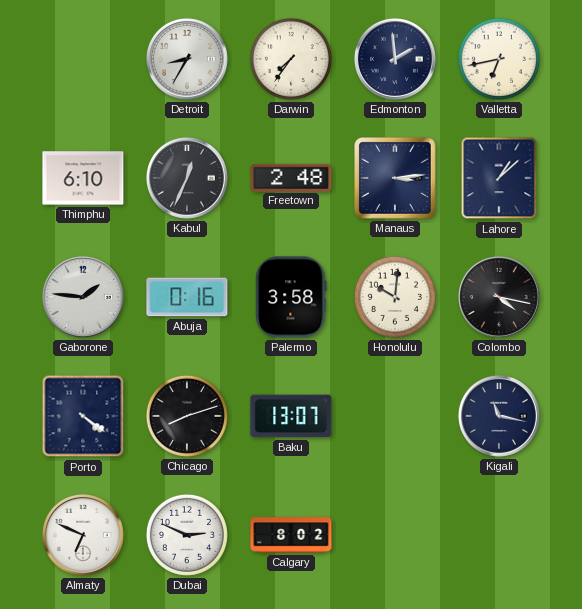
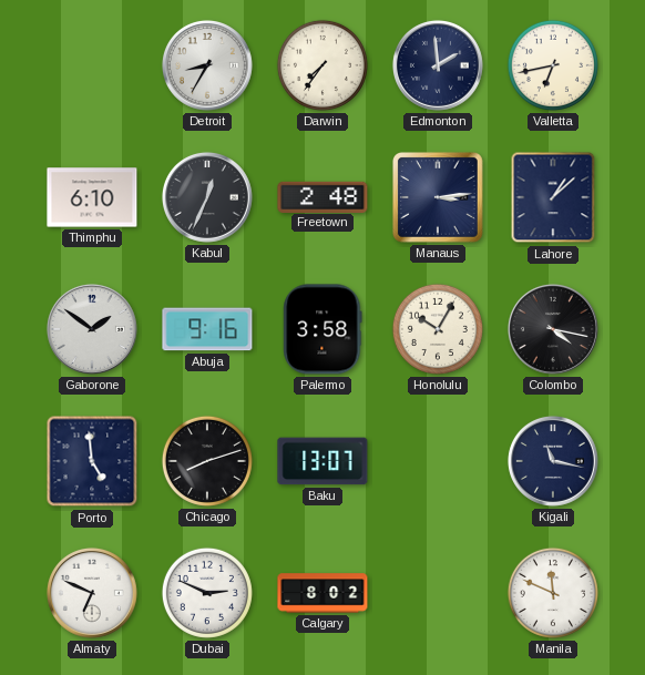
Gaborone: 1:46 -> 1:51 (92, 329)
Abuja: 0:16 -> 9:16 (207, 329)
Honolulu: 10:01 -> 10:05 (438, 329)
Porto: 4:21 -> 4:59 (92, 461)
Manila: none -> 11:49 (553, 593)
